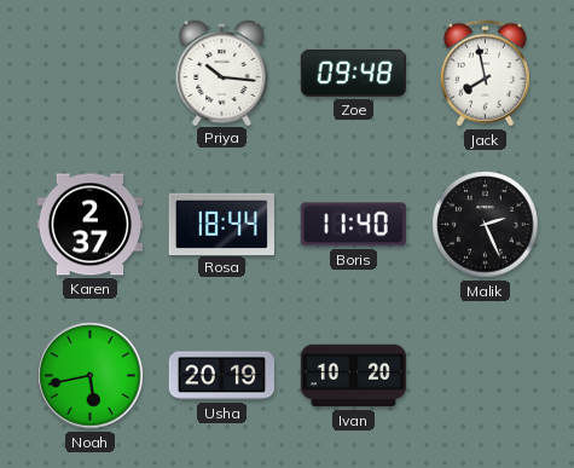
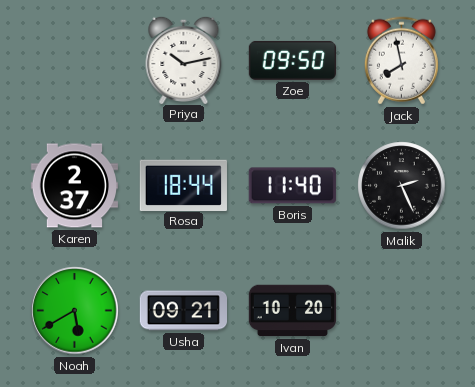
Priya: 10:16 -> 10:13 (184, 59)
Zoe: 09:48 -> 09:50 (292, 60)
Noah: 5:43 -> 5:40 (75, 311)
Usha: 20:19 -> 09:21 (183, 311)
